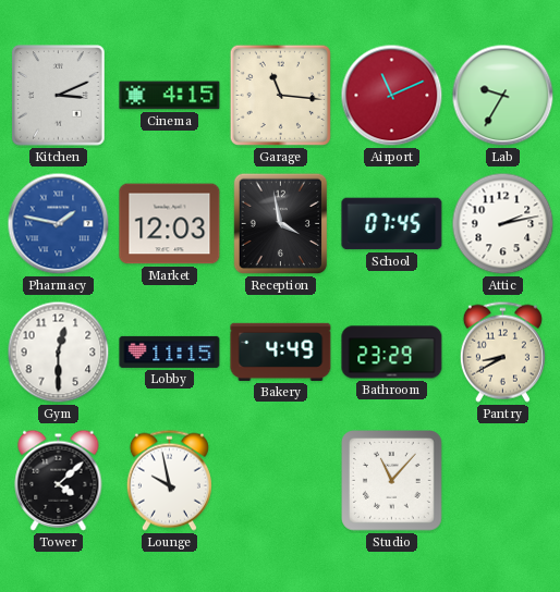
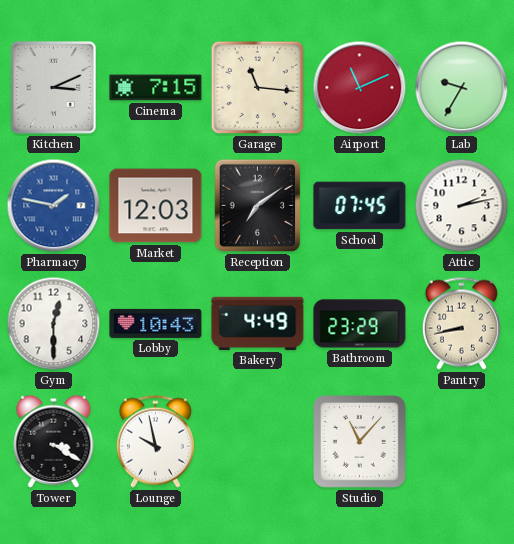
Cinema: 4:15 -> 7:15 (156, 88)
Reception: 3:58 -> 7:09 (258, 206)
Lobby: 11:15 -> 10:43 (156, 323)
Pantry: 8:40 -> 8:43 (461, 323)
Tower: 4:08 -> 3:20 (54, 441)
